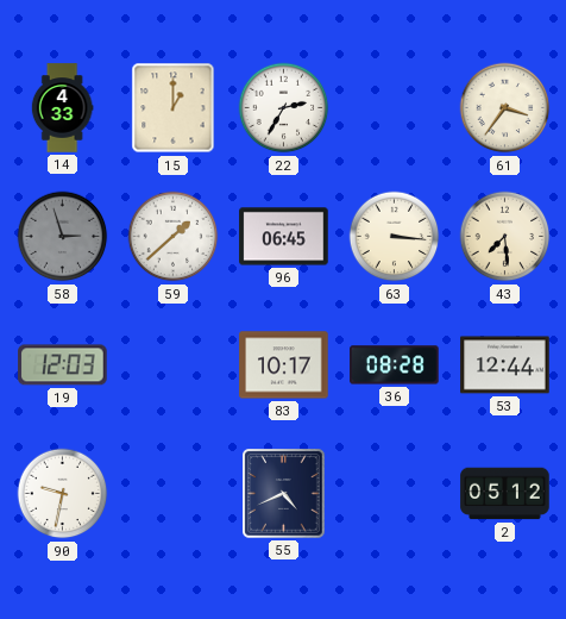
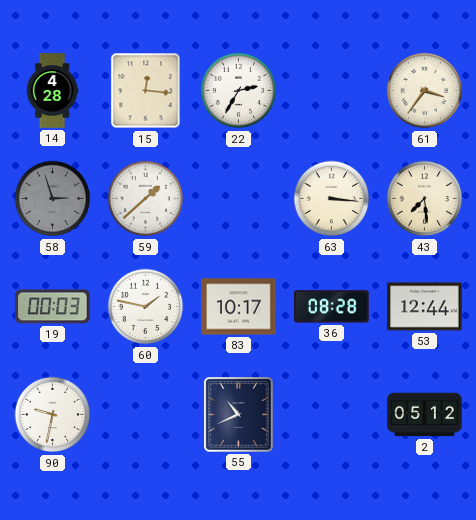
14: 4:33 -> 4:28 (52, 91)
15: 1:00 -> 12:16 (146, 91)
96: 06:45 -> none (284, 237)
19: 12:03 -> 00:03 (53, 307)
60: none -> 1:47 (146, 307)
55: 4:41 -> 10:41 (239, 415)
